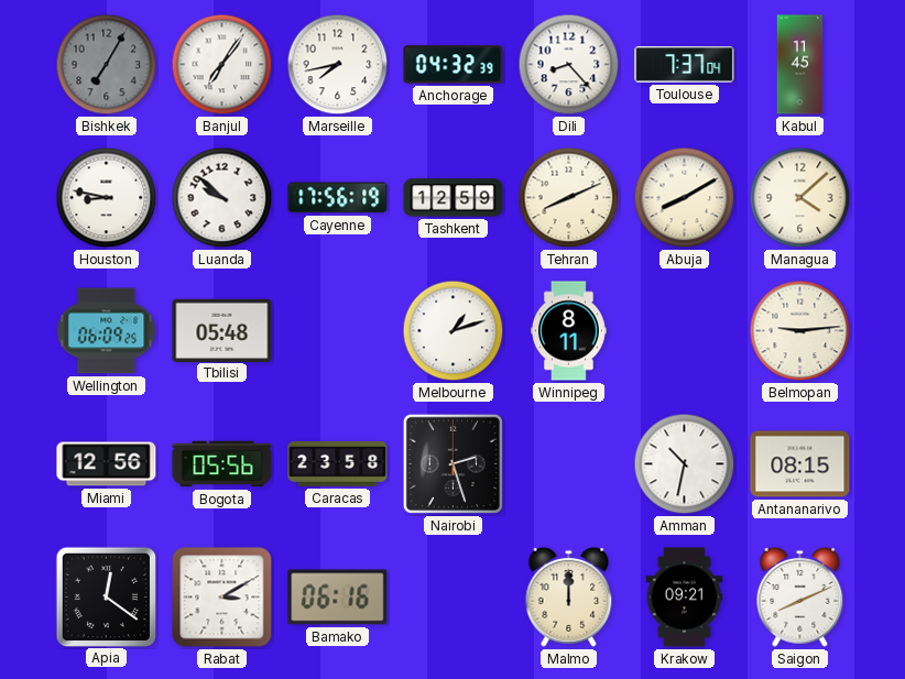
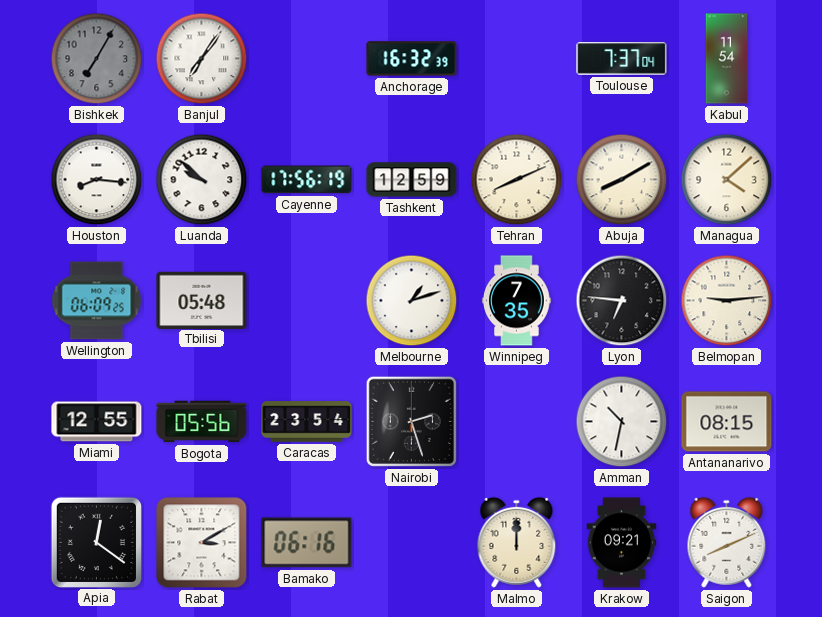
Marseille: 7:43 -> none (338, 65)
Anchorage: 04:32 -> 16:32 (412, 59)
Dili: 8:23 -> none (569, 65)
Kabul: 11:45 -> 11:54 (727, 59)
Houston: 8:47 -> 8:16 (97, 180)
Winnipeg: 8:11 -> 7:35 (517, 301)
Lyon: none -> 6:46 (622, 301)
Miami: 12:56 -> 12:55 (97, 422)
Caracas: 23:58 -> 23:54 (307, 422)
